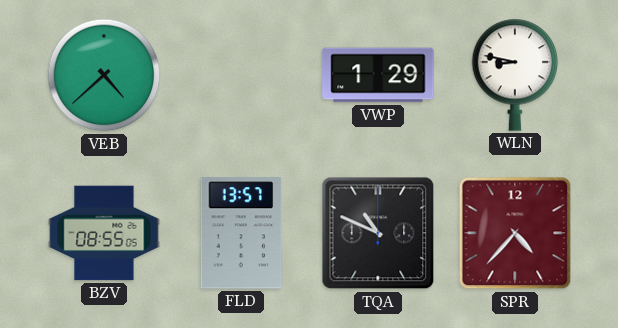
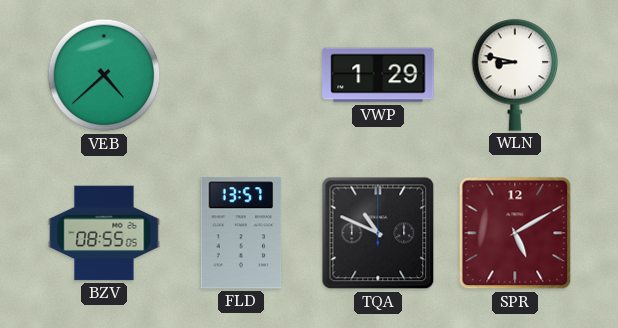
SPR: 4:37 -> 5:10 (515, 233)
